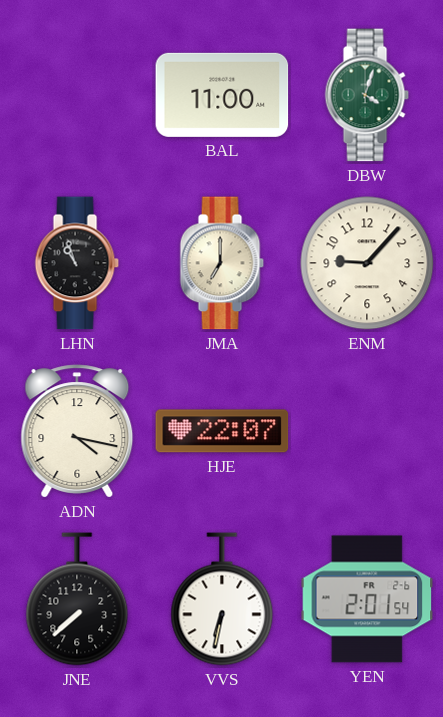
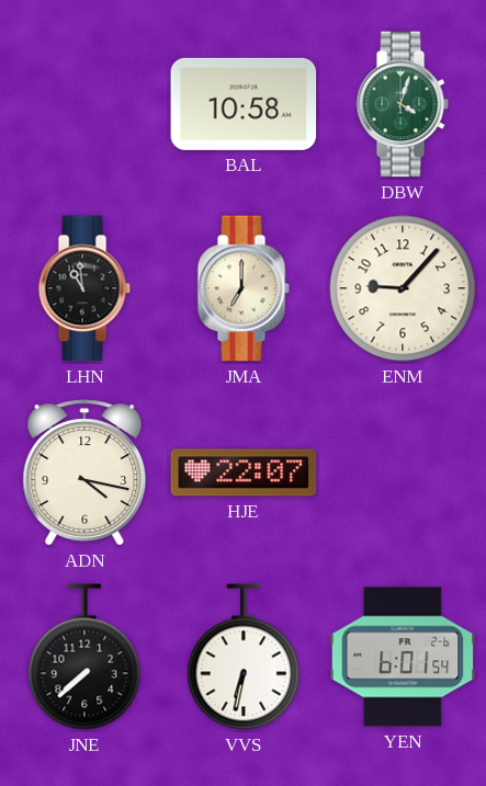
BAL: 11:00 -> 10:58 (244, 104)
LHN: 10:57 -> 10:59 (84, 288)
YEN: 2:01 -> 6:01 (403, 657)
